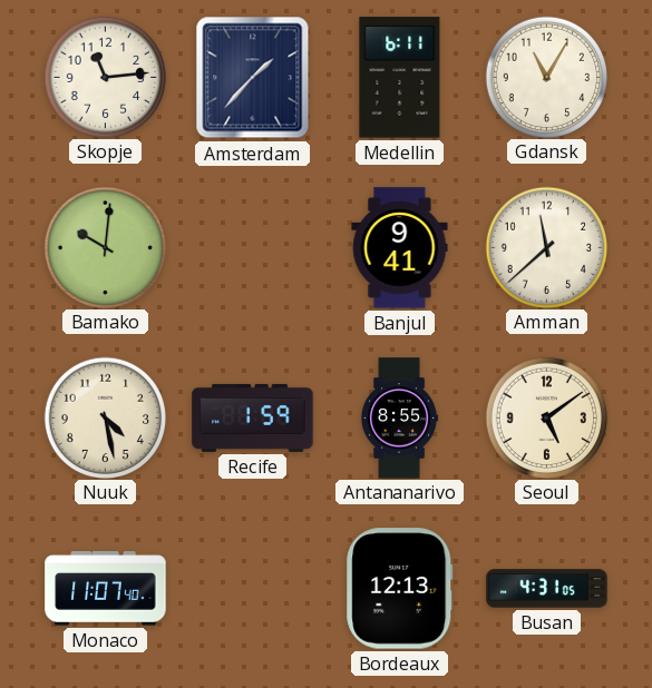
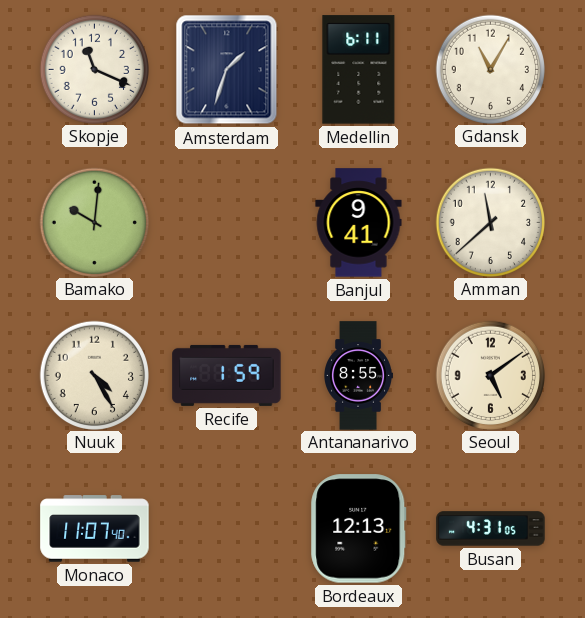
Skopje: 11:14 -> 11:19 (94, 69)
Amsterdam: 1:37 -> 1:33 (227, 70)
Nuuk: 4:28 -> 4:25 (94, 375)
